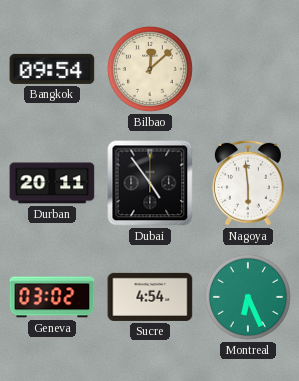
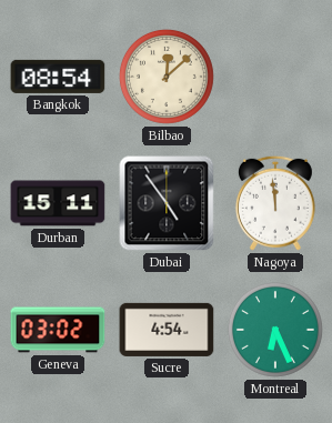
Bangkok: 09:54 -> 08:54 (58, 77)
Durban: 20:11 -> 15:11 (58, 203)
Nagoya: 5:59 -> 11:59 (275, 203)
